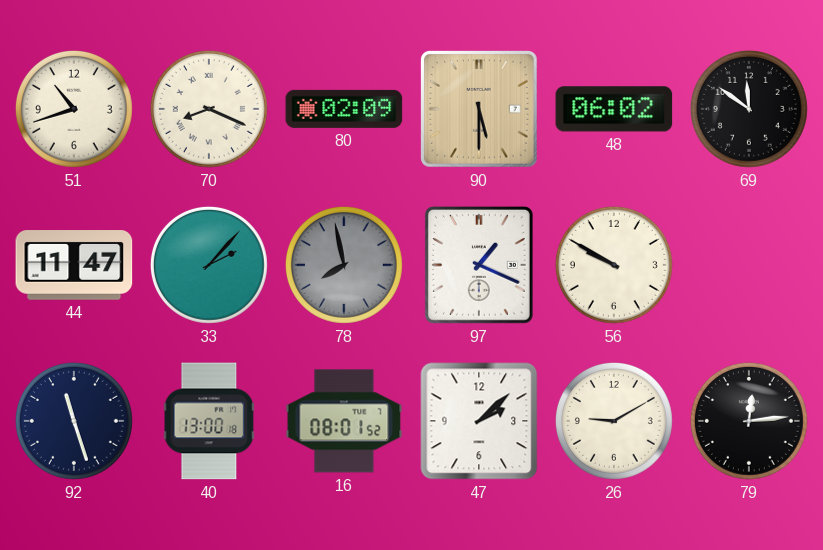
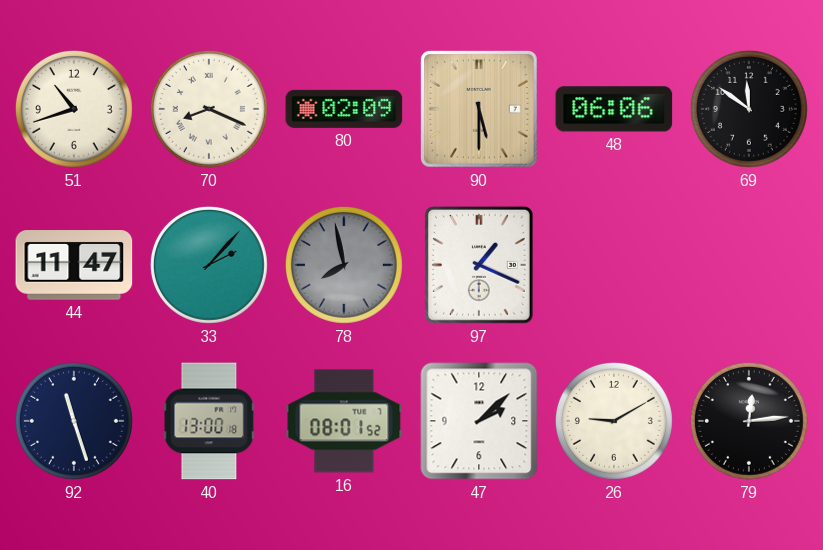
48: 06:02 -> 06:06 (614, 109)
56: 9:50 -> none (614, 265)
